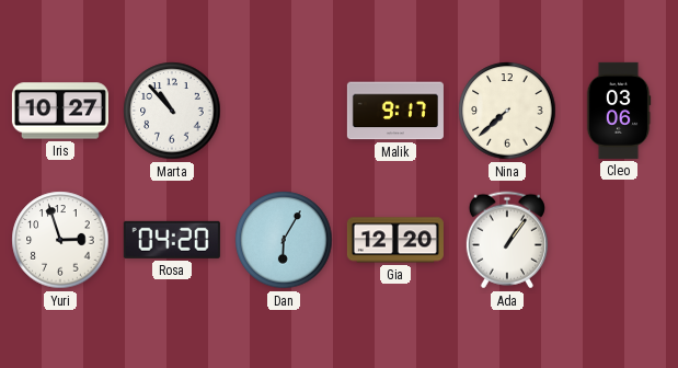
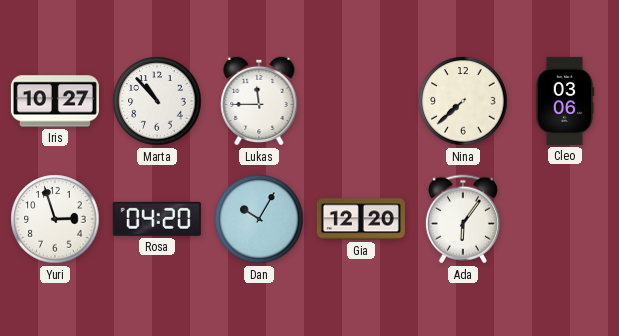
Lukas: none -> 11:45 (259, 101)
Malik: 9:17 -> none (395, 111)
Dan: 6:05 -> 10:05 (259, 219)
Ada: 1:06 -> 6:06 (463, 219)
